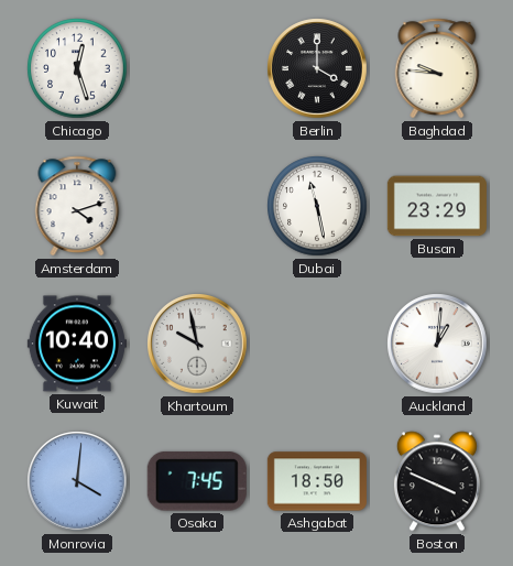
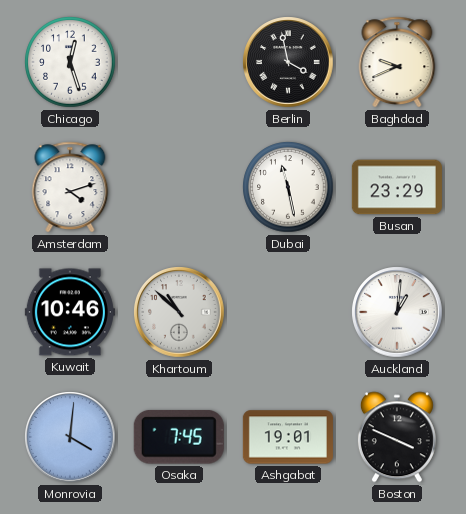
Berlin: 4:00 -> 3:58 (288, 62)
Baghdad: 9:46 -> 9:41 (397, 62)
Kuwait: 10:40 -> 10:46 (70, 312)
Khartoum: 9:58 -> 10:52 (179, 312)
Ashgabat: 18:50 -> 19:01 (288, 437)
